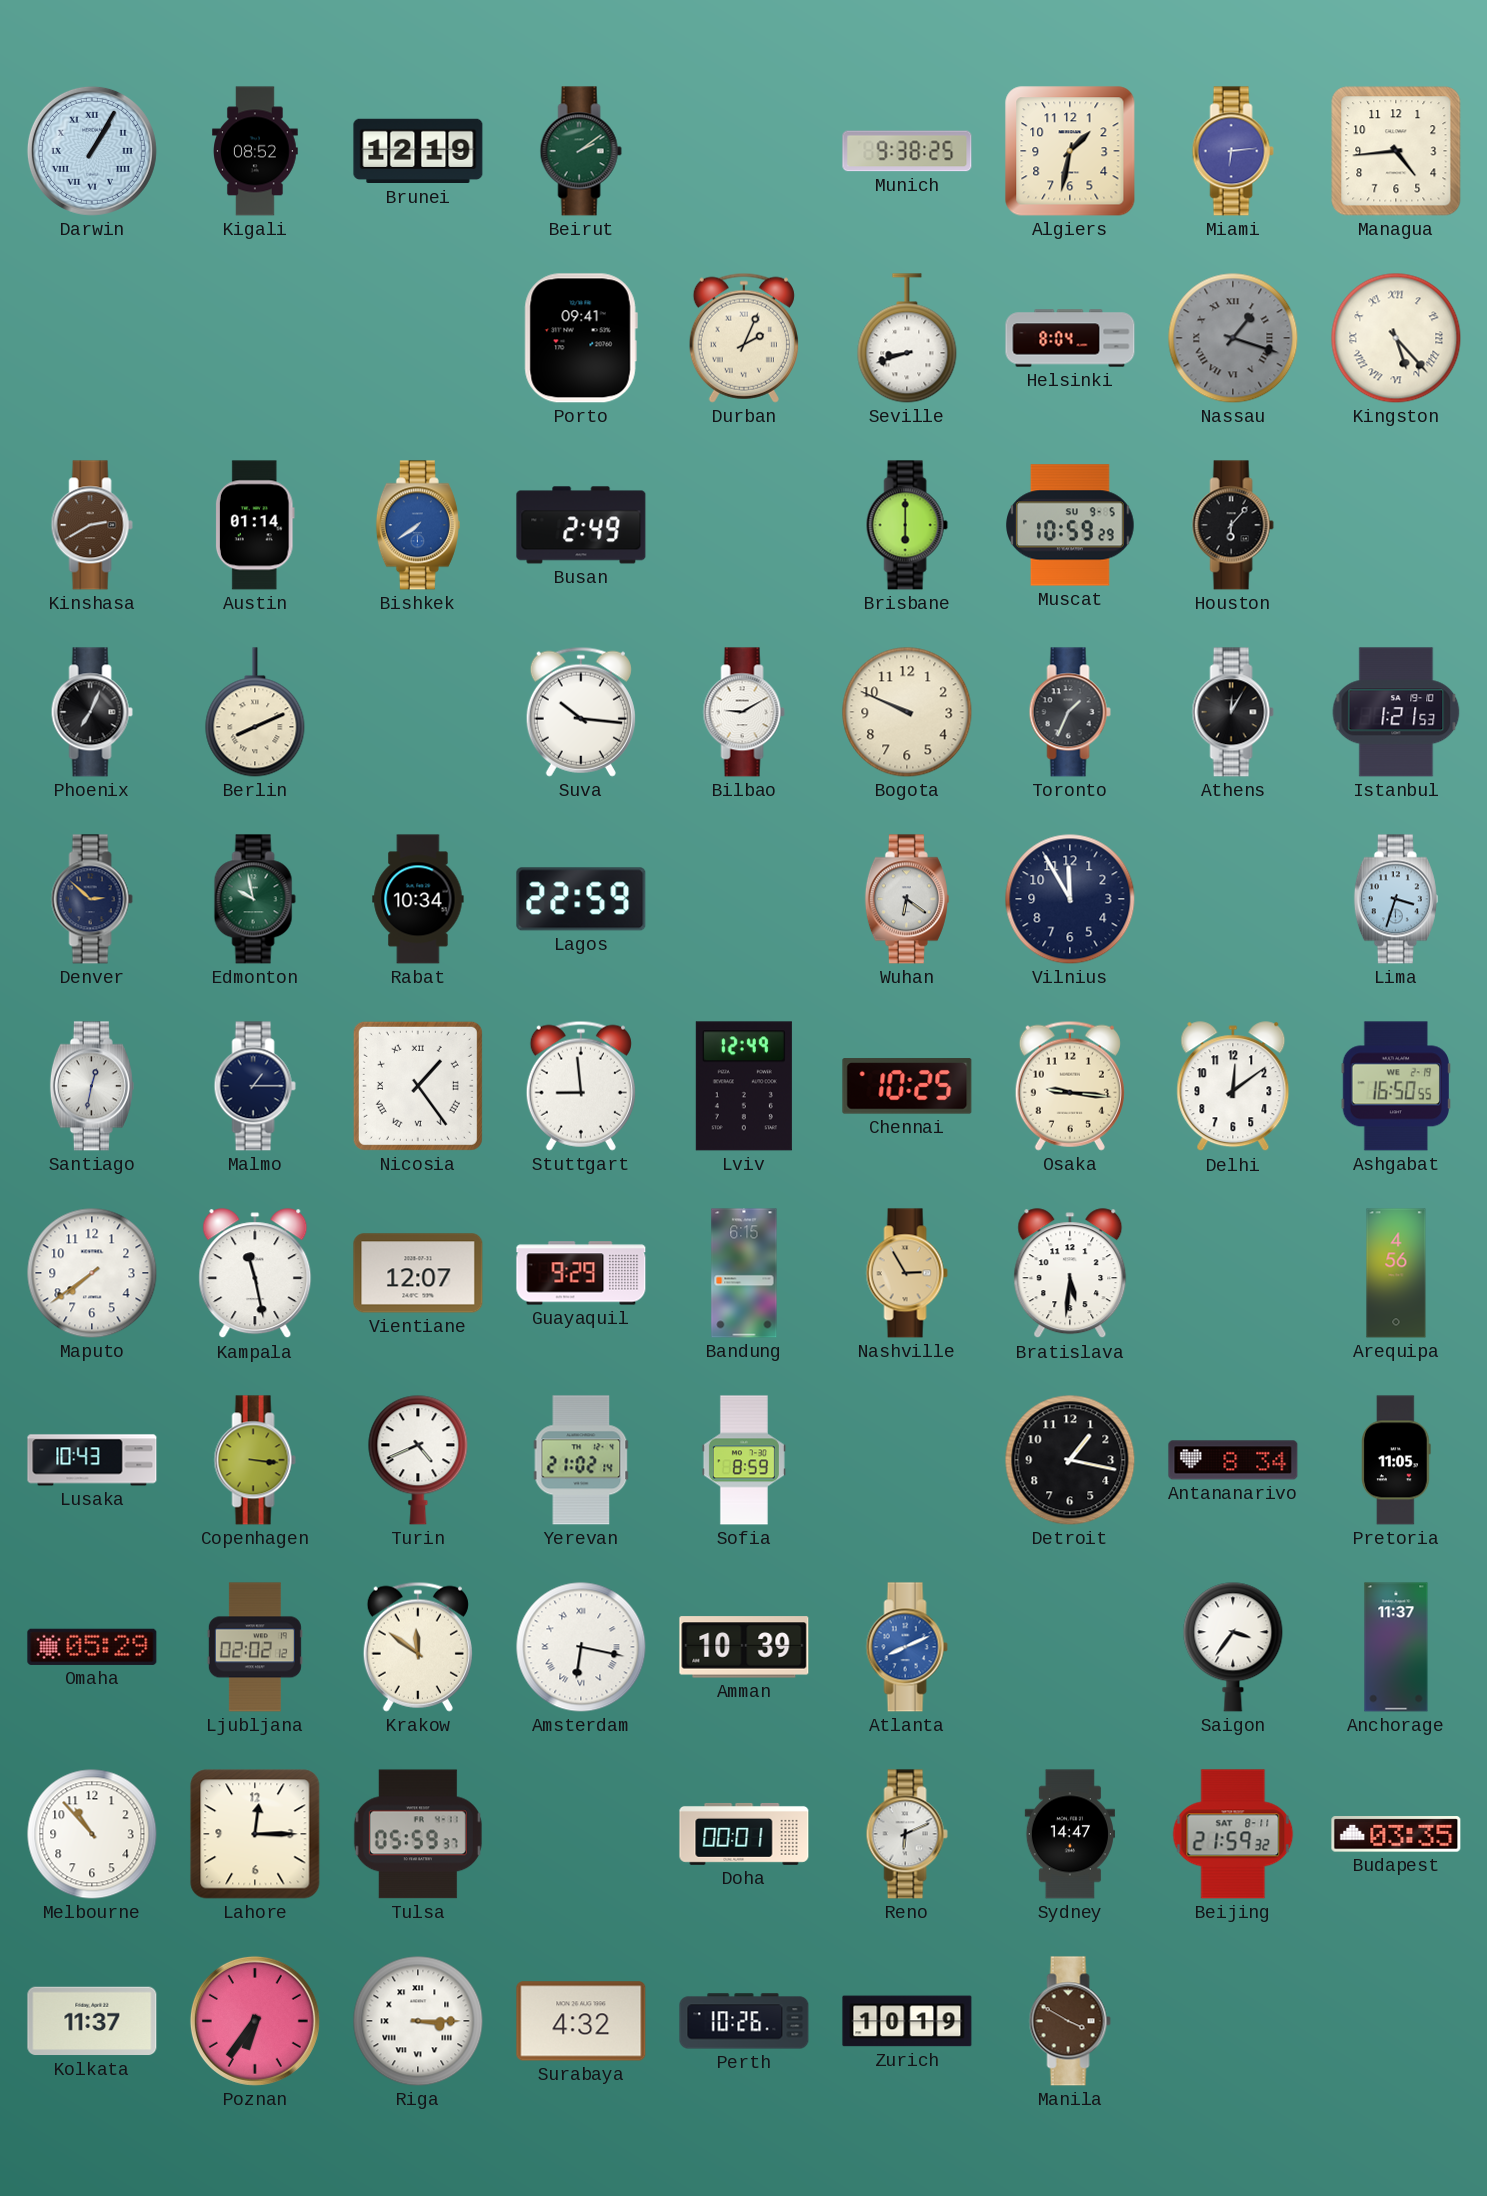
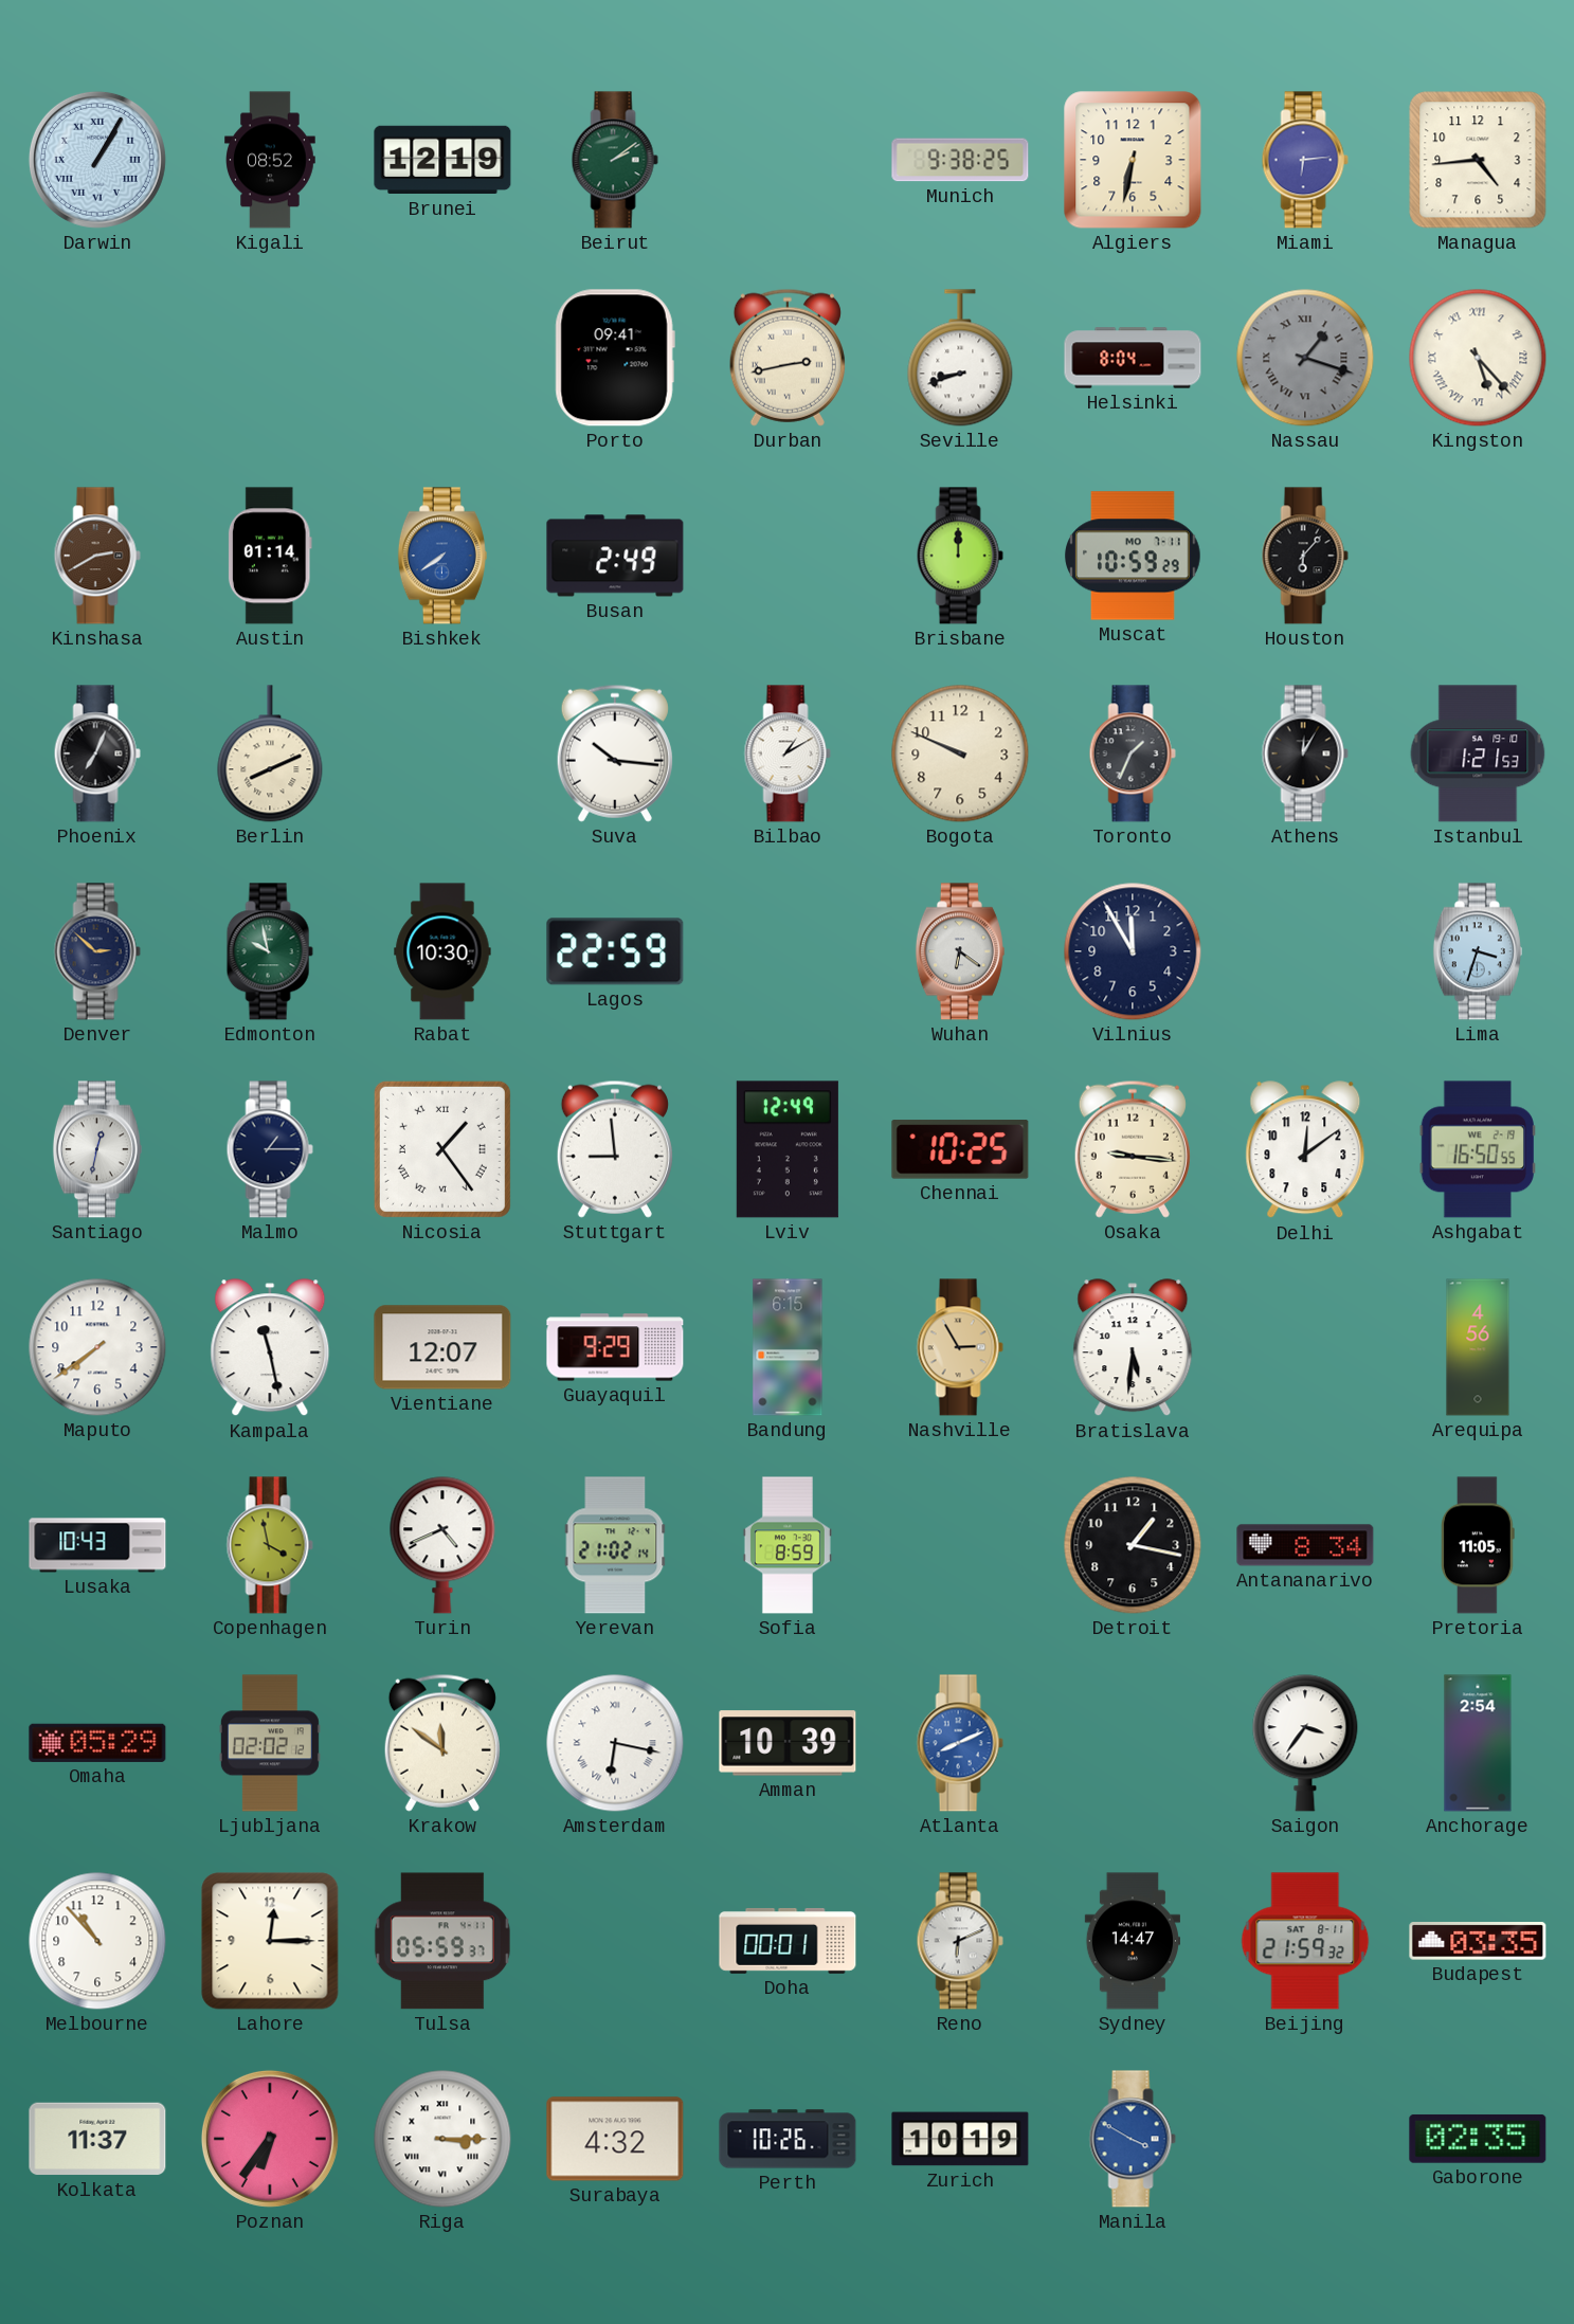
Algiers: 1:32 -> 6:32 (1133, 160)
Durban: 2:04 -> 2:43 (788, 358)
Brisbane: 6:00 -> 12:00 (960, 556)
Muscat date: SU 9-5 -> MO 7-11 (1134, 556)
Bilbao: 9:10 -> 1:10 (788, 754)
Rabat: 10:34 -> 10:30 (442, 951)
Copenhagen: 3:16 -> 3:58 (270, 1545)
Anchorage: 11:37 -> 2:54 (1478, 1743)
Manila dial: brown -> blue (1133, 2139)
Gaborone: none -> 02:35 (1478, 2139)
